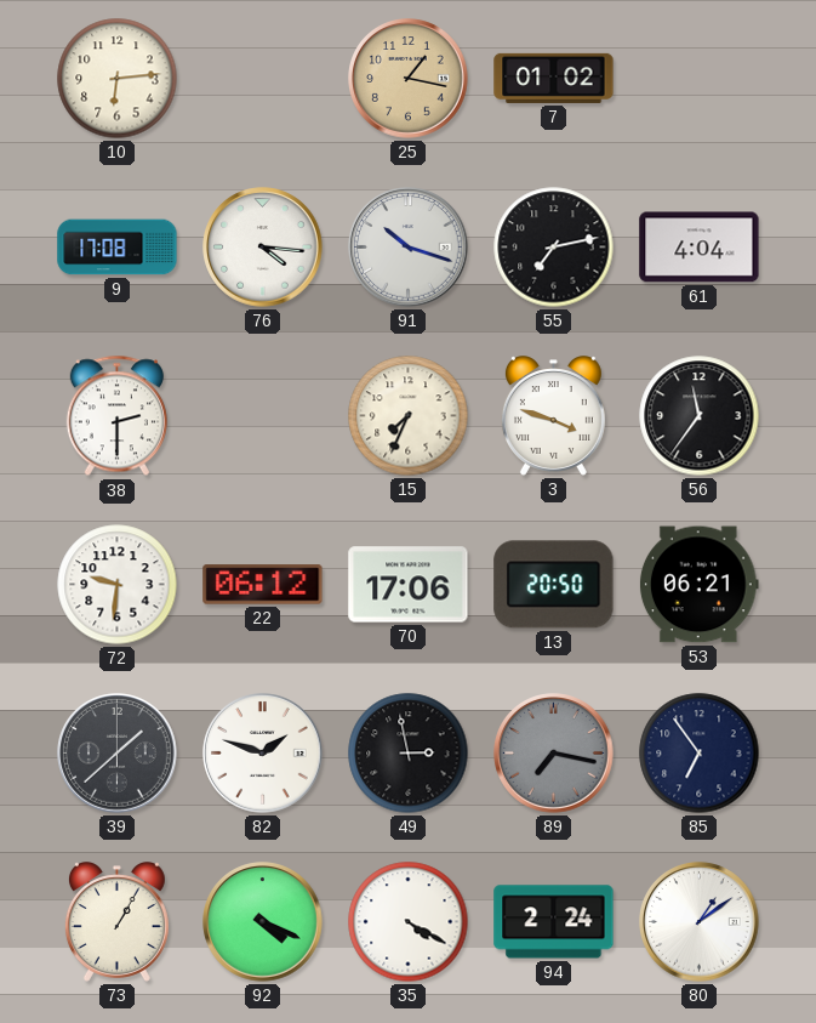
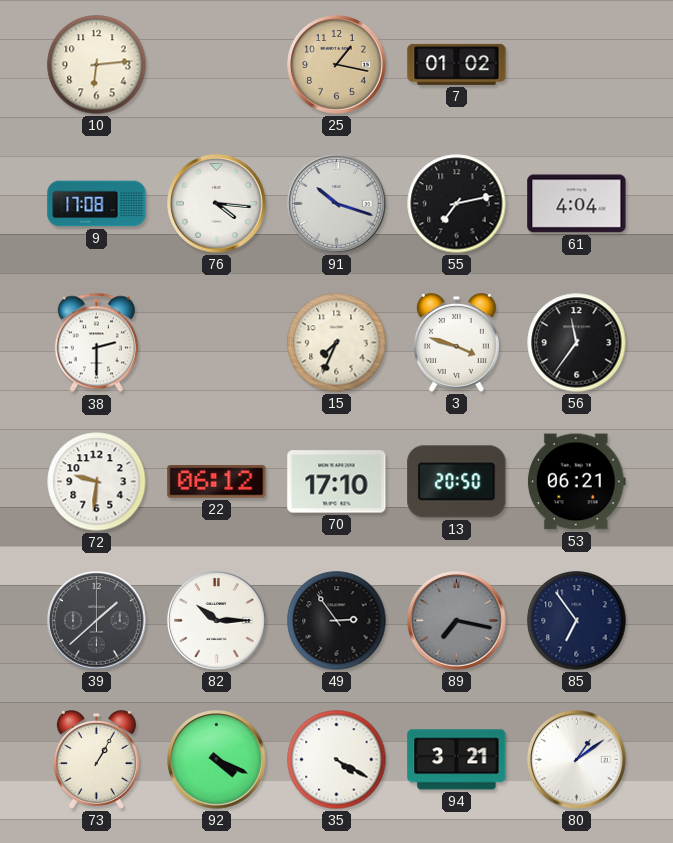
70: 17:06 -> 17:10 (337, 482)
82: 1:48 -> 10:15 (217, 621)
49: 2:58 -> 2:54 (337, 621)
94: 2:24 -> 3:21 (457, 760)
